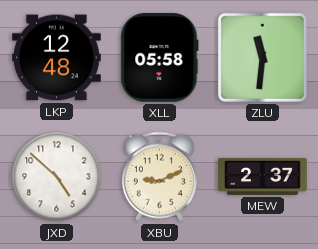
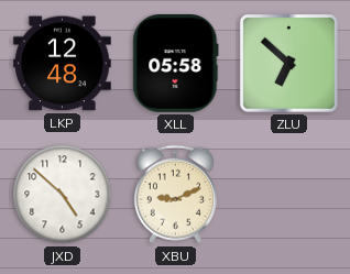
ZLU: 11:31 -> 6:52 (288, 63)
MEW: 2:37 -> none (263, 176)
